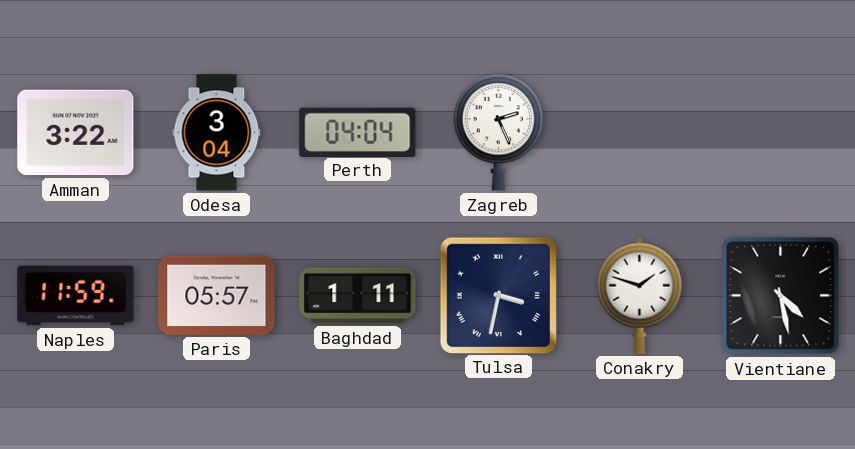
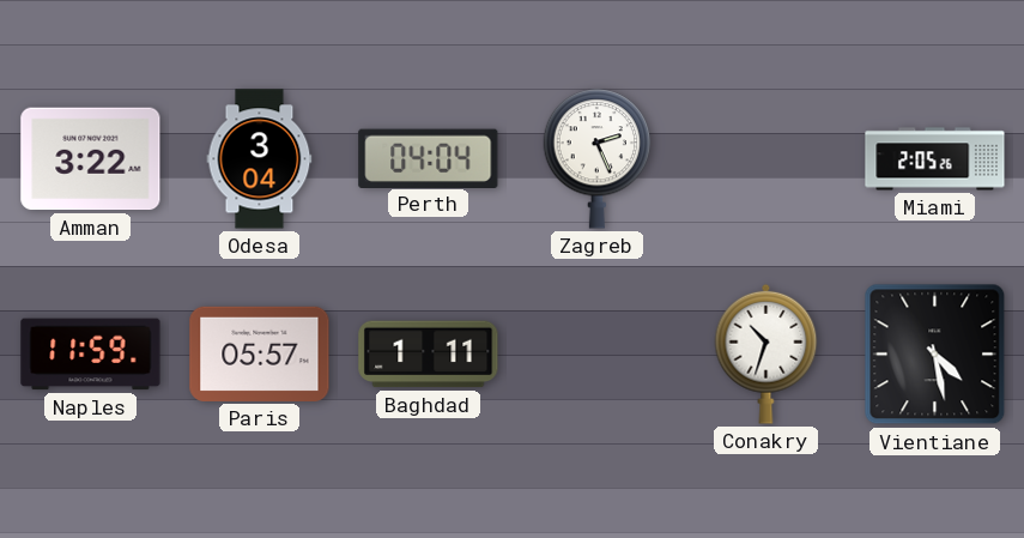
Miami: none -> 2:05 (935, 159)
Tulsa: 3:32 -> none (498, 295)
Conakry: 1:48 -> 10:33 (767, 353)
